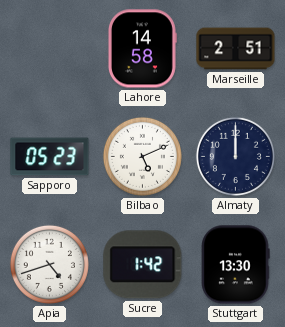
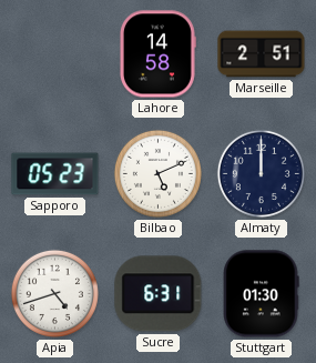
Sucre: 1:42 -> 6:31 (159, 294)
Stuttgart: 13:30 -> 01:30 (261, 294)
